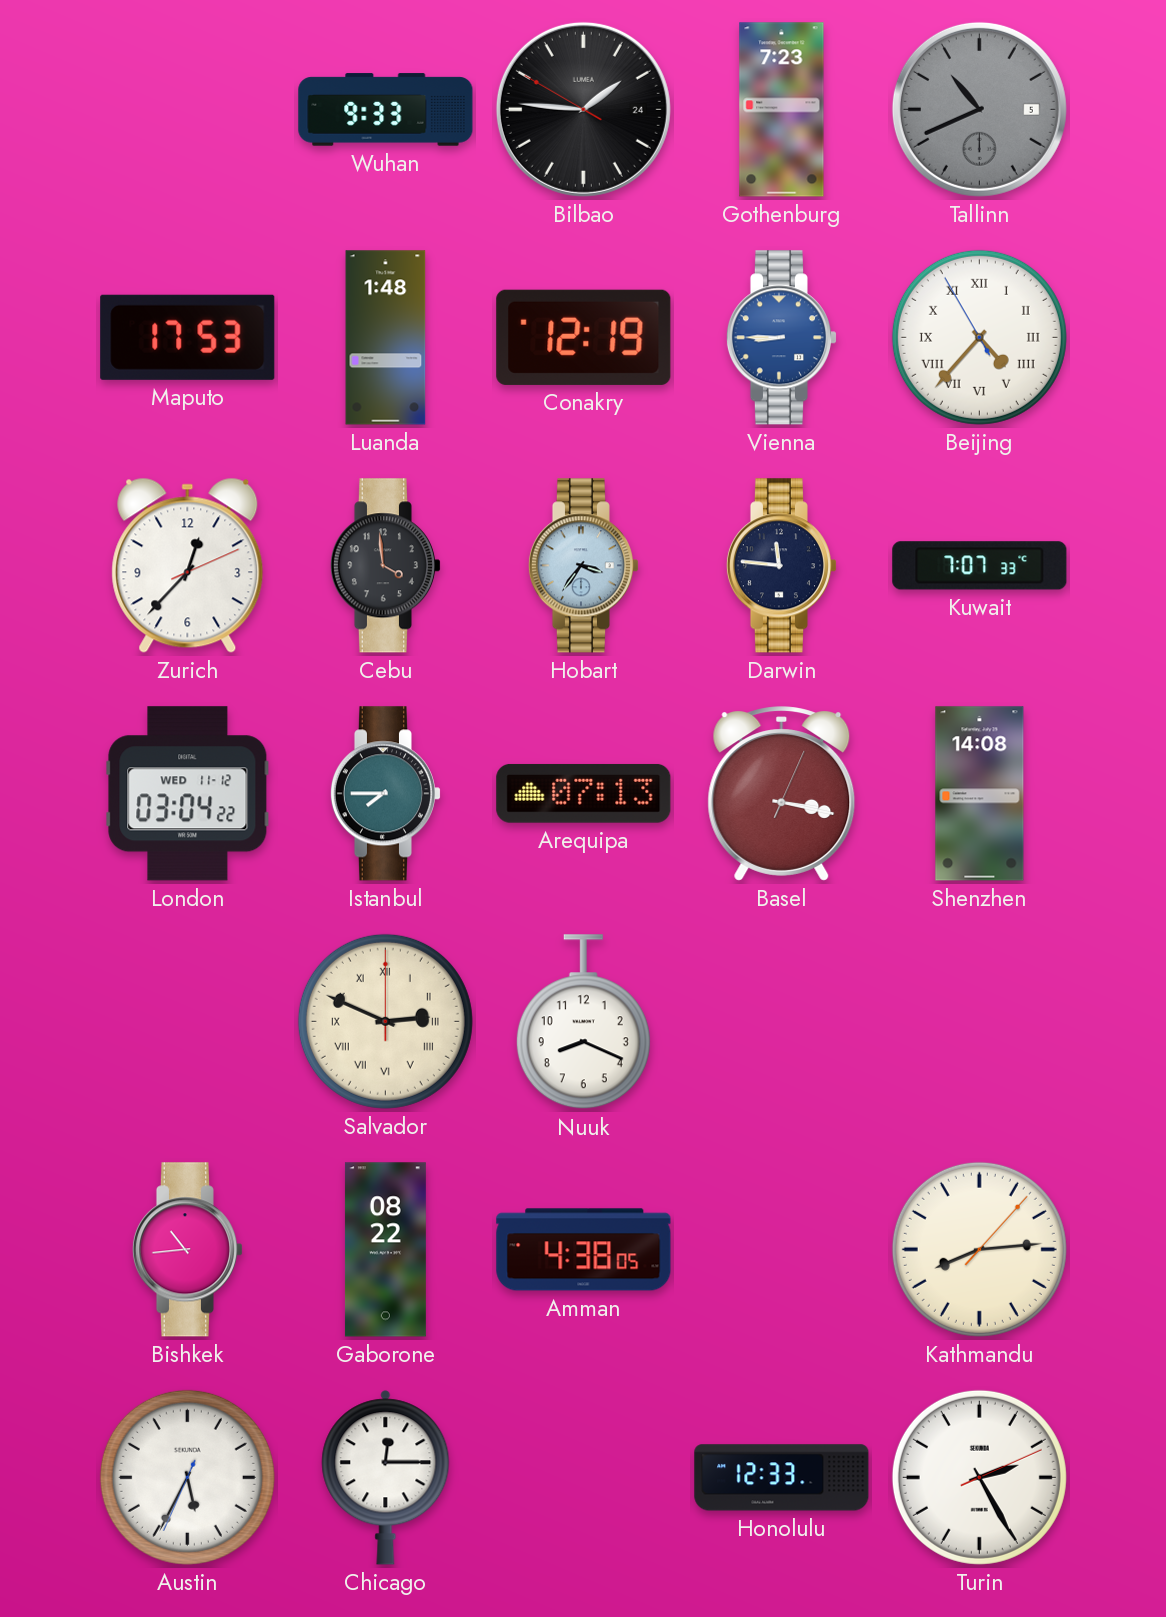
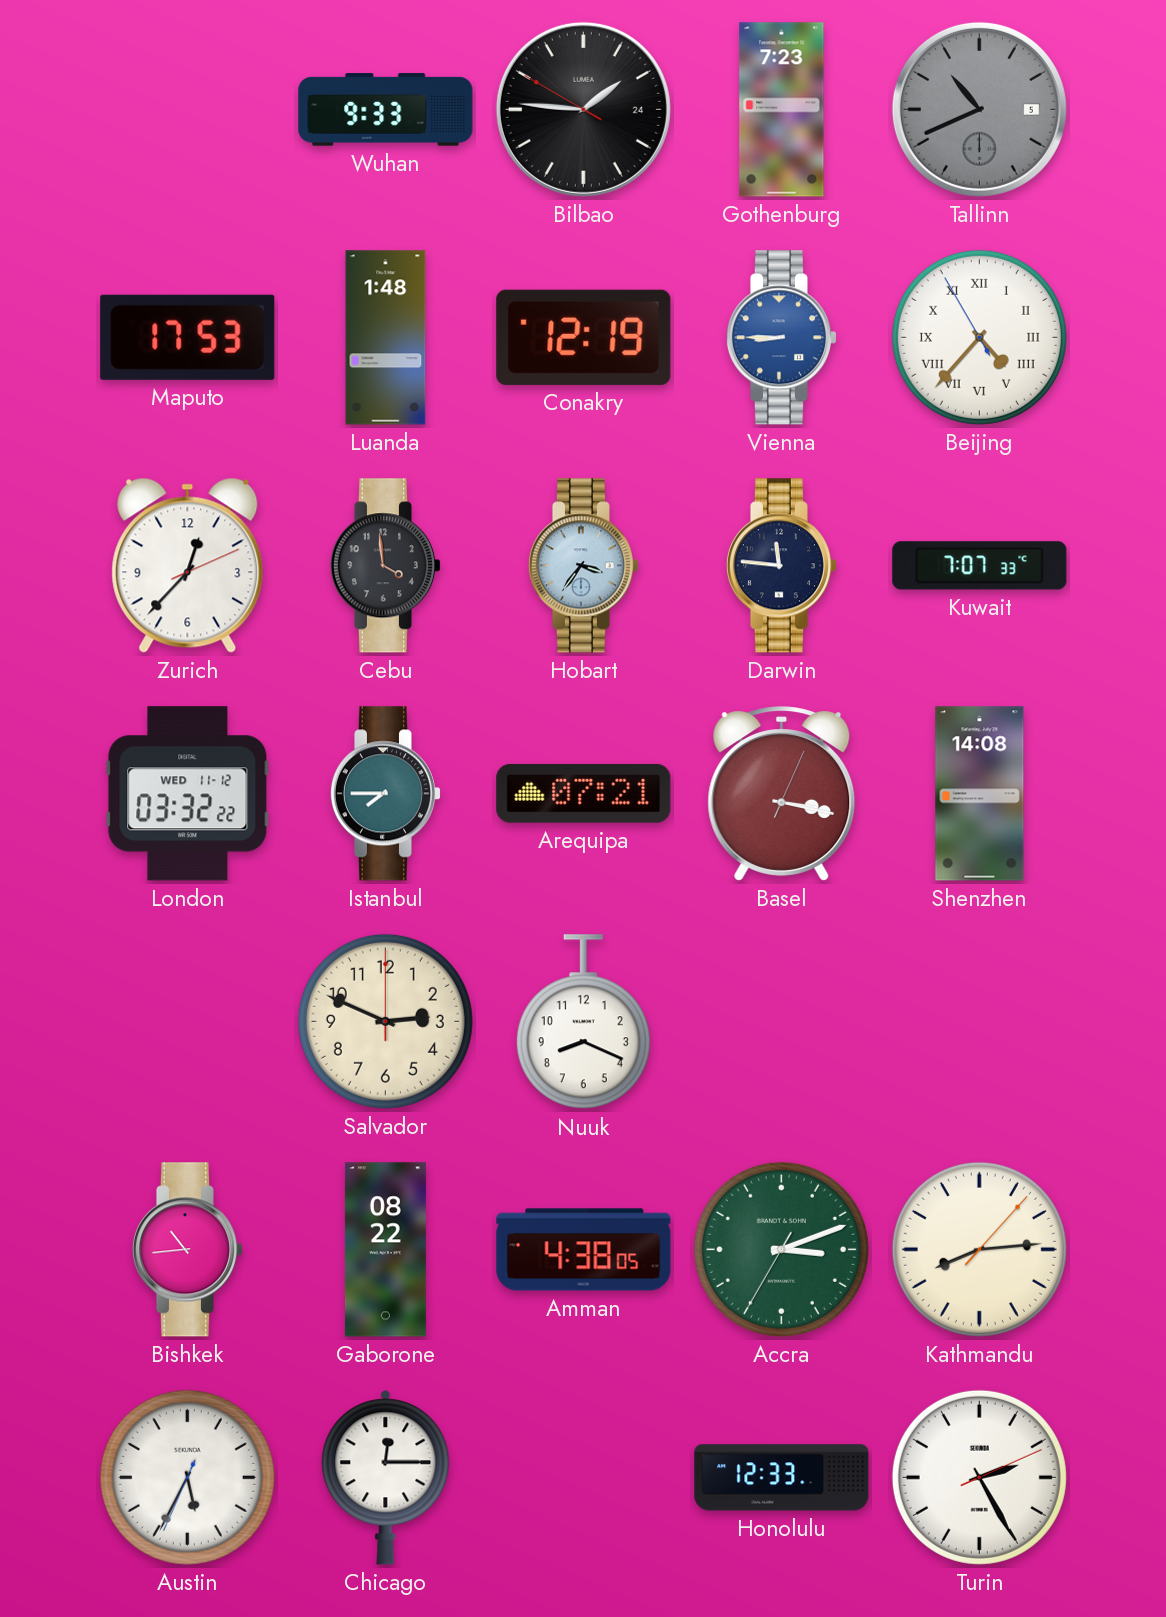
London: 03:04 -> 03:32 (188, 794)
Arequipa: 07:13 -> 07:21 (584, 793)
Salvador numerals: Roman -> Arabic (385, 1021)
Accra: none -> 3:11 (781, 1249)
